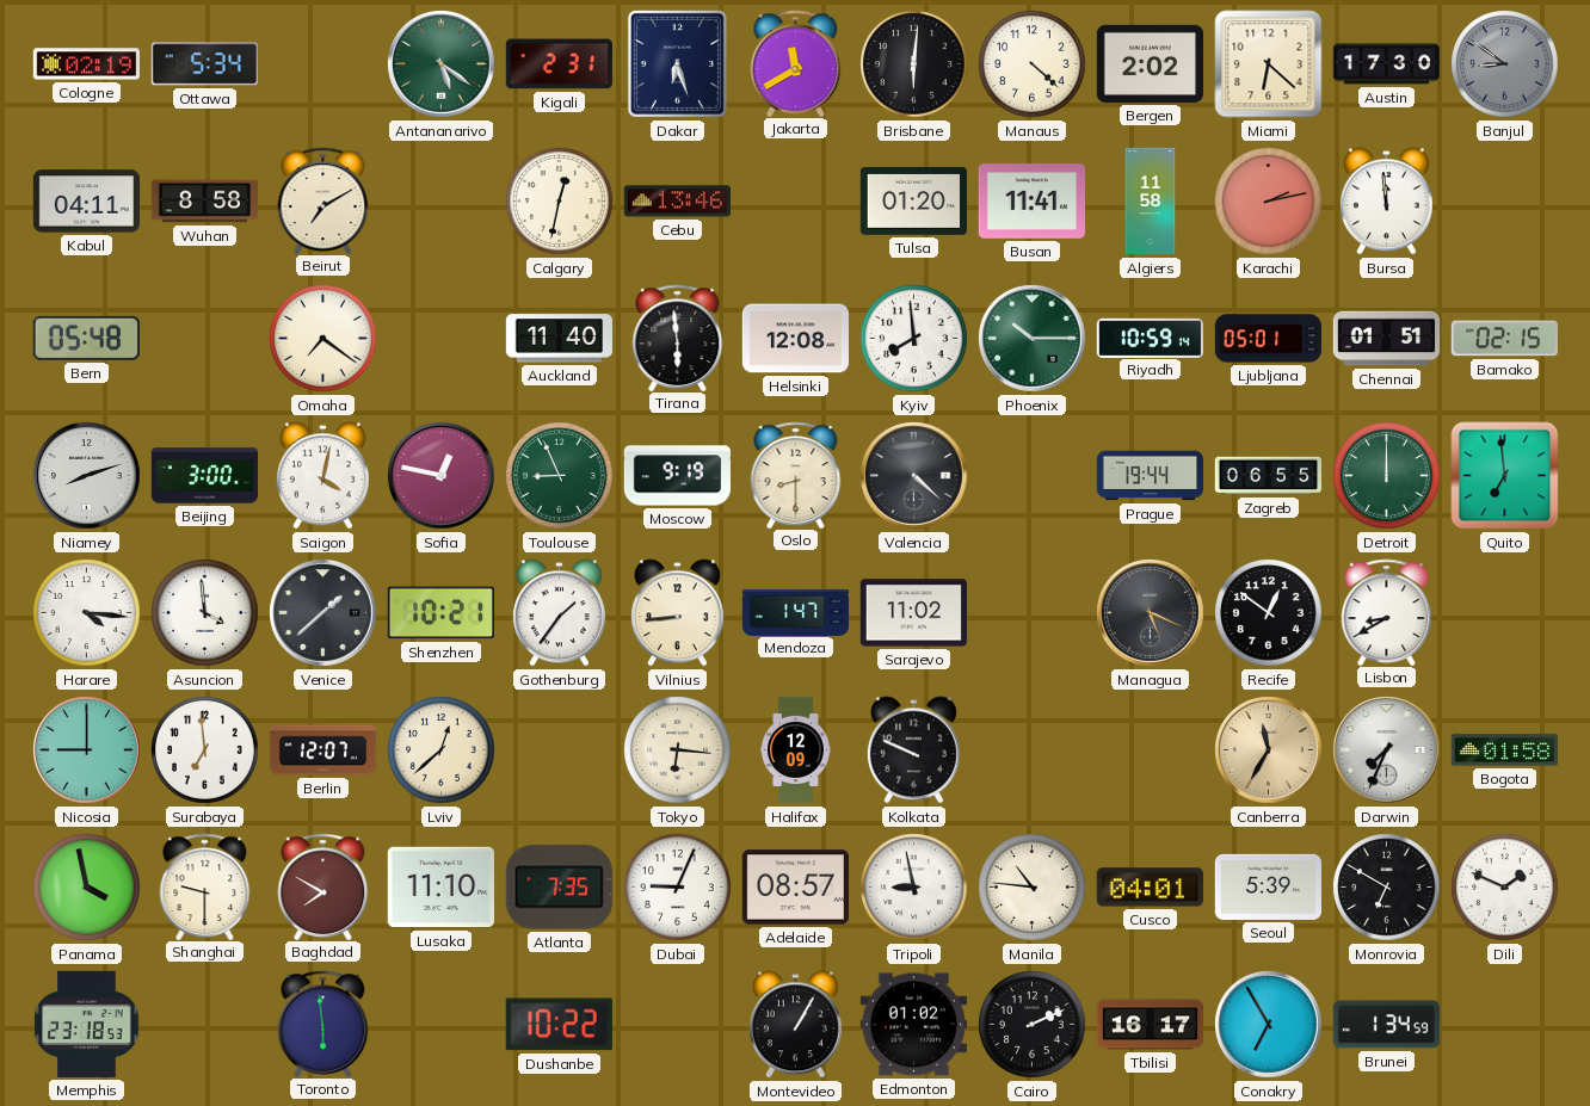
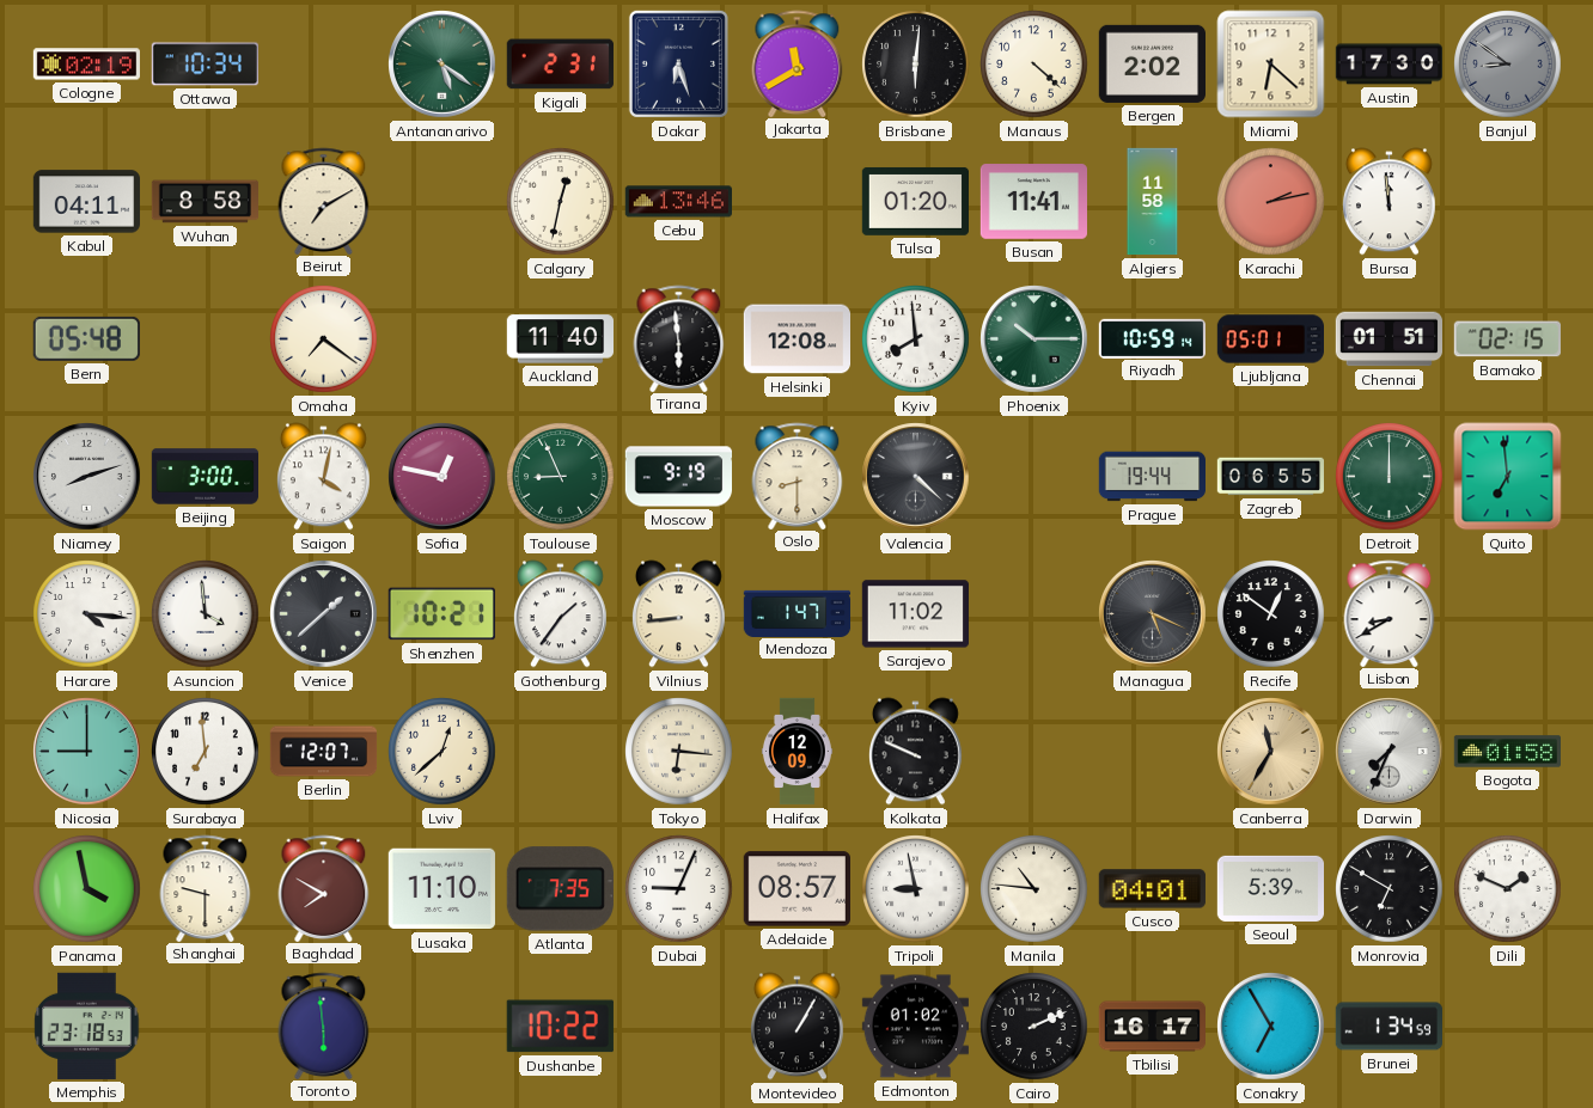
Ottawa: 5:34 -> 10:34 (205, 65)
